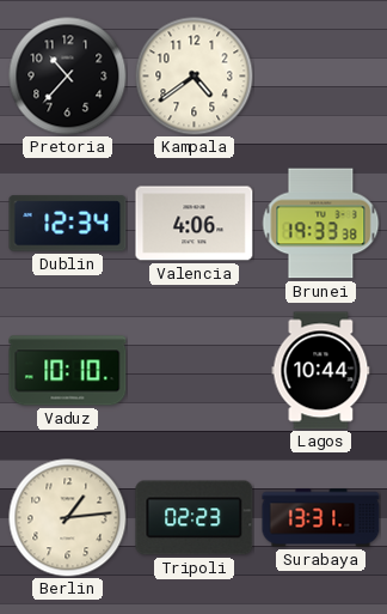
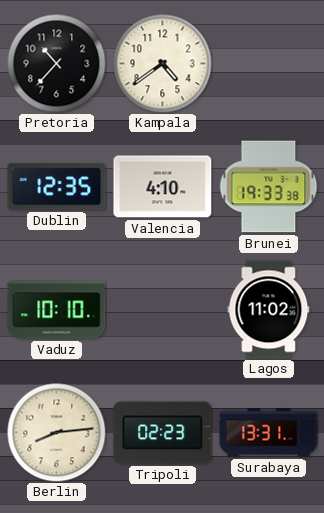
Dublin: 12:34 -> 12:35 (57, 187)
Valencia: 4:06 -> 4:10 (163, 187)
Lagos: 10:44 -> 11:02 (269, 310)
Berlin: 1:14 -> 8:14 (57, 433)
